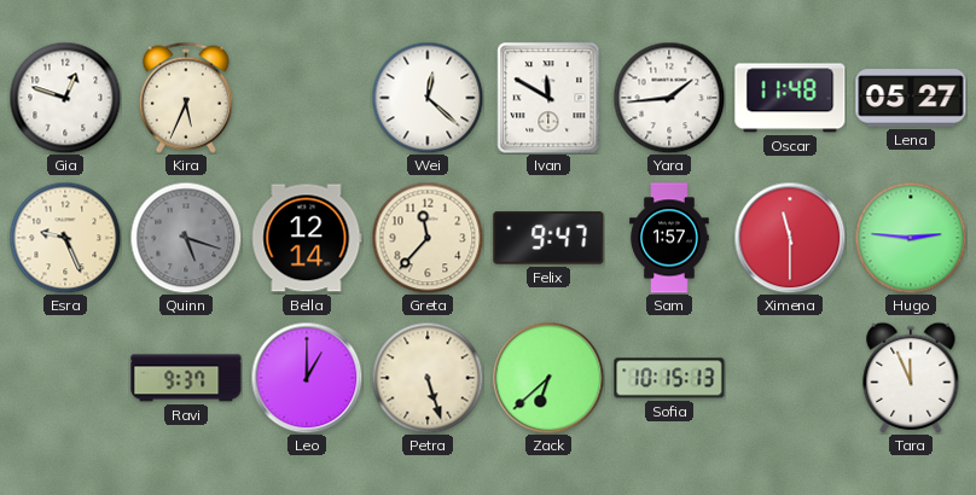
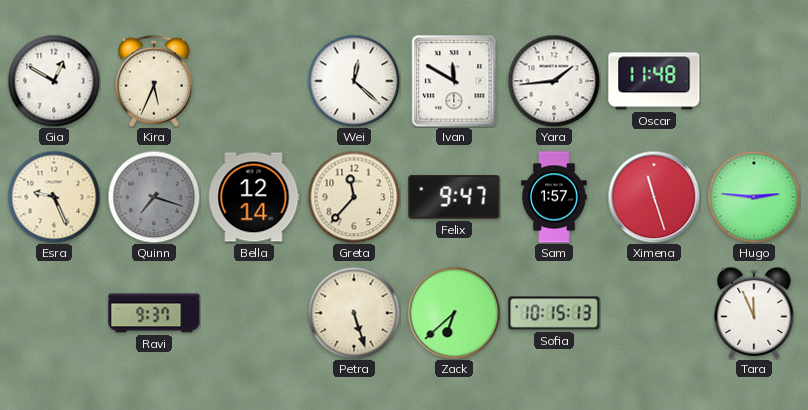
Gia: 12:48 -> 12:50 (54, 81)
Lena: 05:27 -> none (911, 98)
Quinn: 5:18 -> 7:18 (154, 197)
Ximena: 11:30 -> 11:27 (654, 197)
Leo: 1:00 -> none (307, 378)
